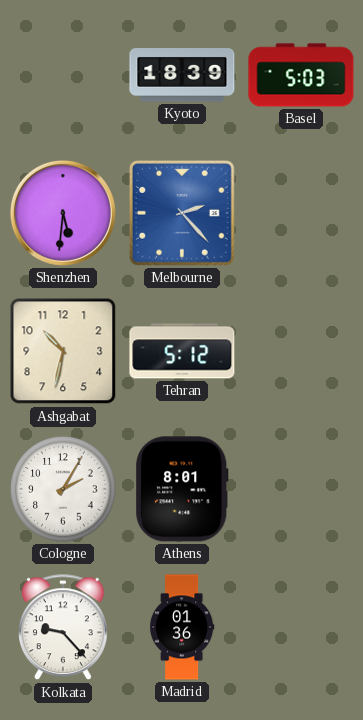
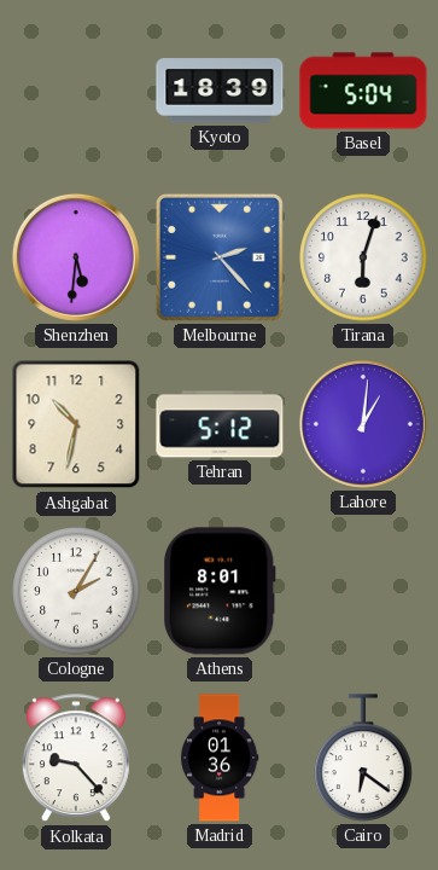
Basel: 5:03 -> 5:04 (363, 91)
Tirana: none -> 6:03 (363, 257)
Lahore: none -> 1:01 (363, 424)
Cairo: none -> 6:21 (363, 758)
